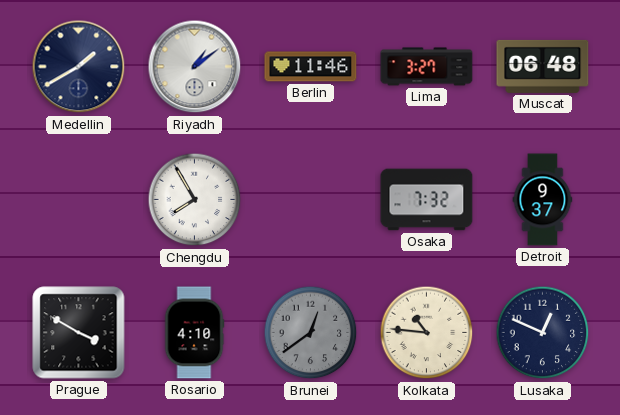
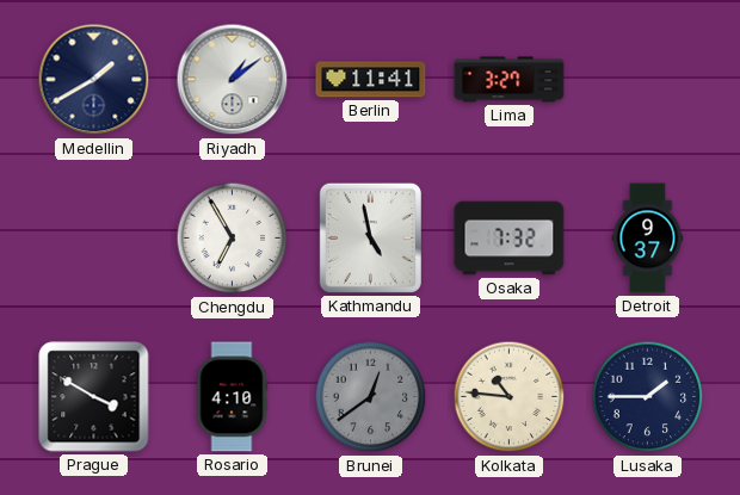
Berlin: 11:46 -> 11:41 (371, 80)
Muscat: 06:48 -> none (543, 66)
Chengdu: 7:55 -> 6:55 (233, 239)
Kathmandu: none -> 4:58 (370, 237)
Lusaka: 12:49 -> 1:45 (648, 397)
